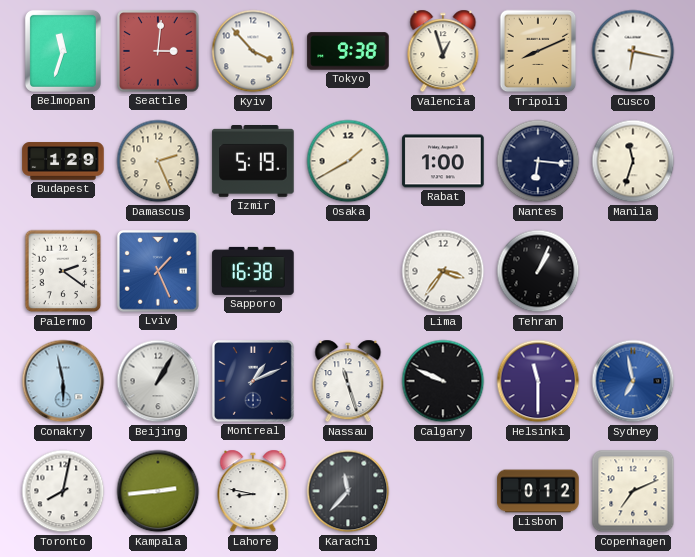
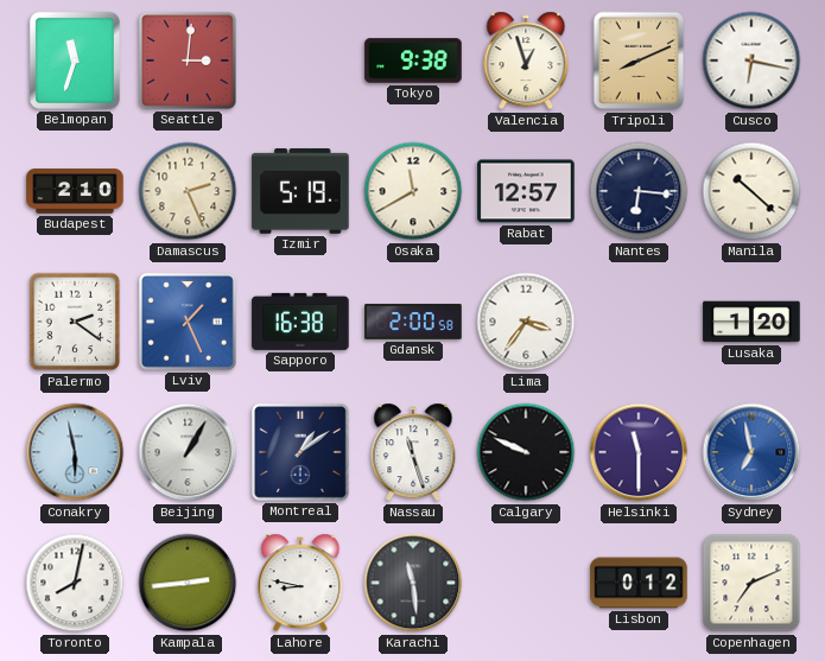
Kyiv: 3:53 -> none (253, 51)
Budapest: 1:29 -> 2:10 (75, 191)
Osaka: 1:40 -> 11:40 (413, 191)
Rabat: 1:00 -> 12:57 (526, 191)
Manila: 11:33 -> 10:22 (751, 191)
Gdansk: none -> 2:00 (413, 322)
Tehran: 1:04 -> none (538, 271)
Lusaka: none -> 1:20 (751, 322)
Montreal: 1:11 -> 1:09 (300, 452)
Karachi: 11:37 -> 11:29 (413, 583)
